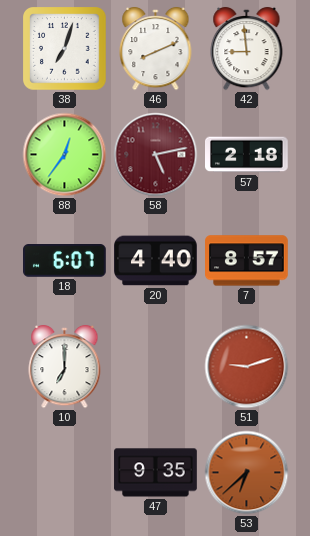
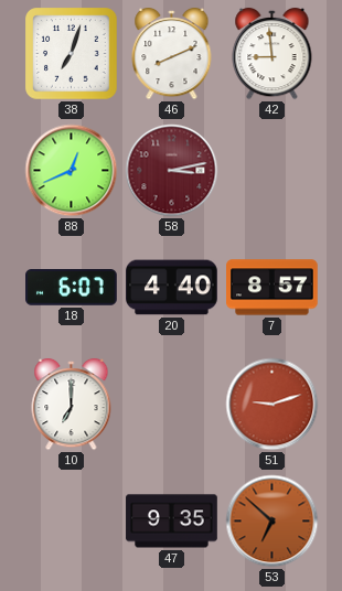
88: 12:36 -> 12:41 (72, 171)
58: 5:13 -> 3:13 (172, 171)
57: 2:18 -> none (247, 155)
53: 6:38 -> 6:52 (272, 522)
